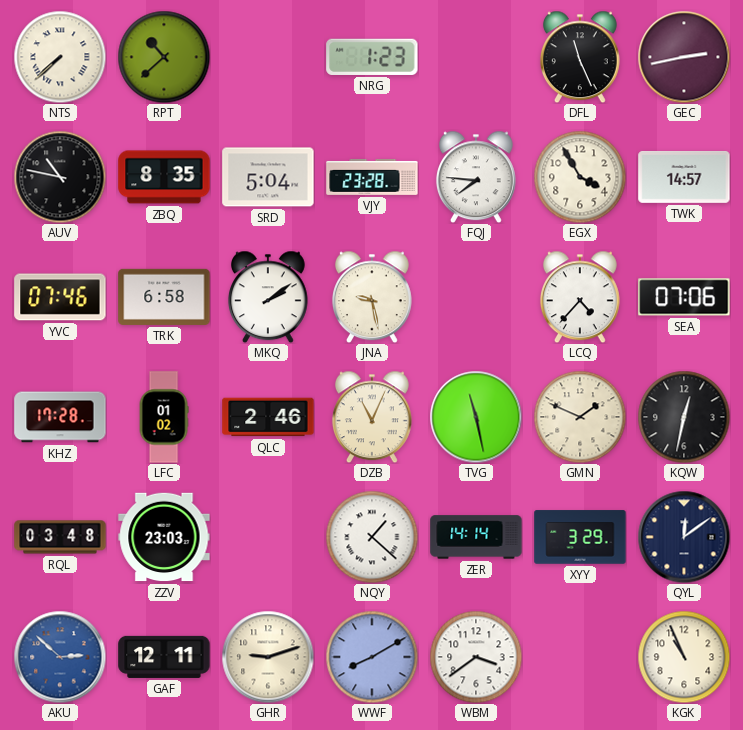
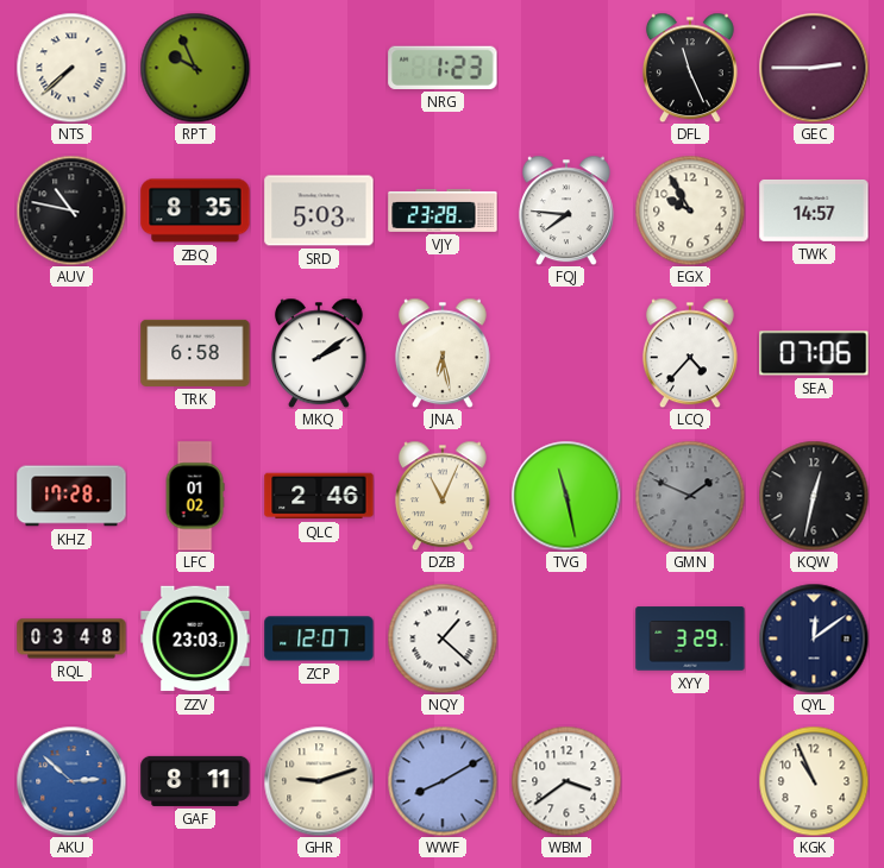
RPT: 10:38 -> 9:56 (195, 68)
GEC: 2:43 -> 2:45 (814, 68)
SRD: 5:04 -> 5:03 (319, 210)
EGX: 3:55 -> 9:55 (690, 210)
YVC: 07:46 -> none (60, 297)
JNA: 9:28 -> 6:28 (443, 353)
GMN dial: cream -> grey (690, 496)
ZCP: none -> 12:07 (319, 639)
ZER: 14:14 -> none (476, 537)
GAF: 12:11 -> 8:11 (195, 781)
